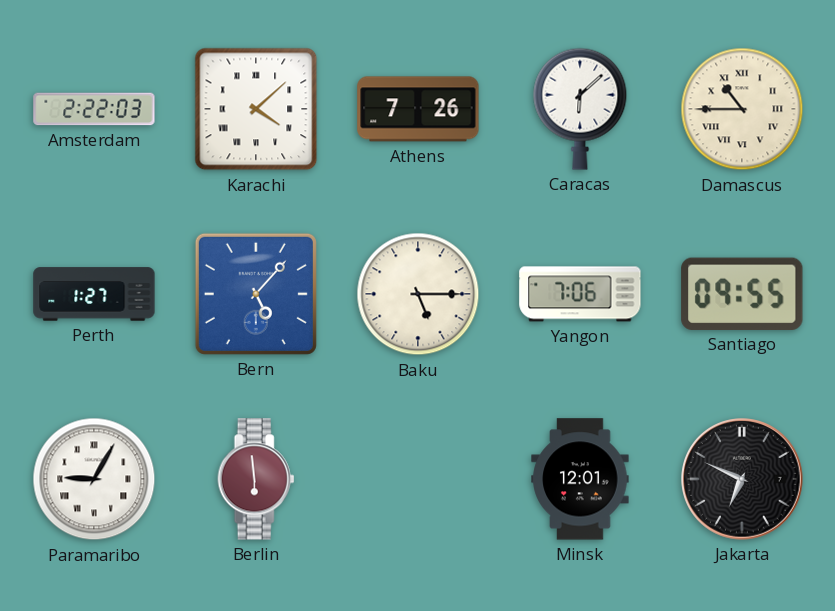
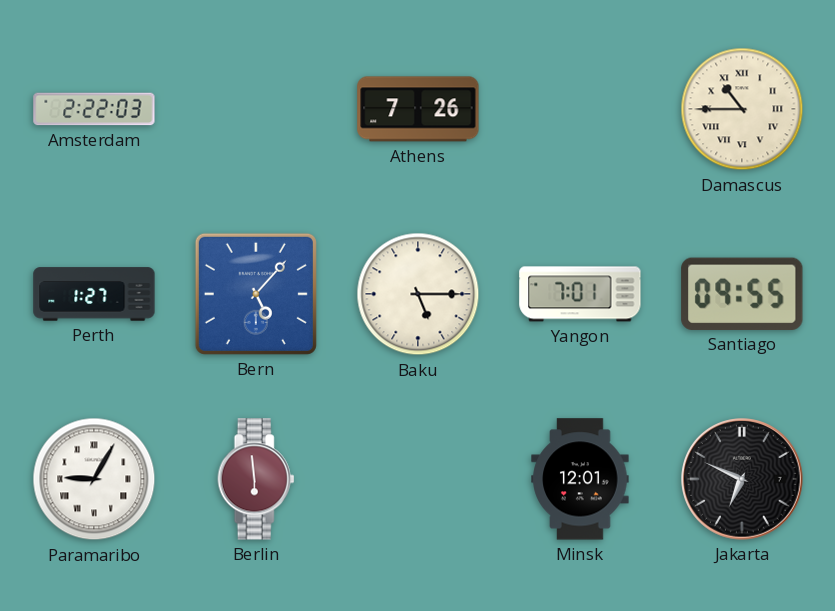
Karachi: 4:08 -> none (256, 109)
Caracas: 6:08 -> none (580, 109)
Yangon: 7:06 -> 7:01 (580, 294)
